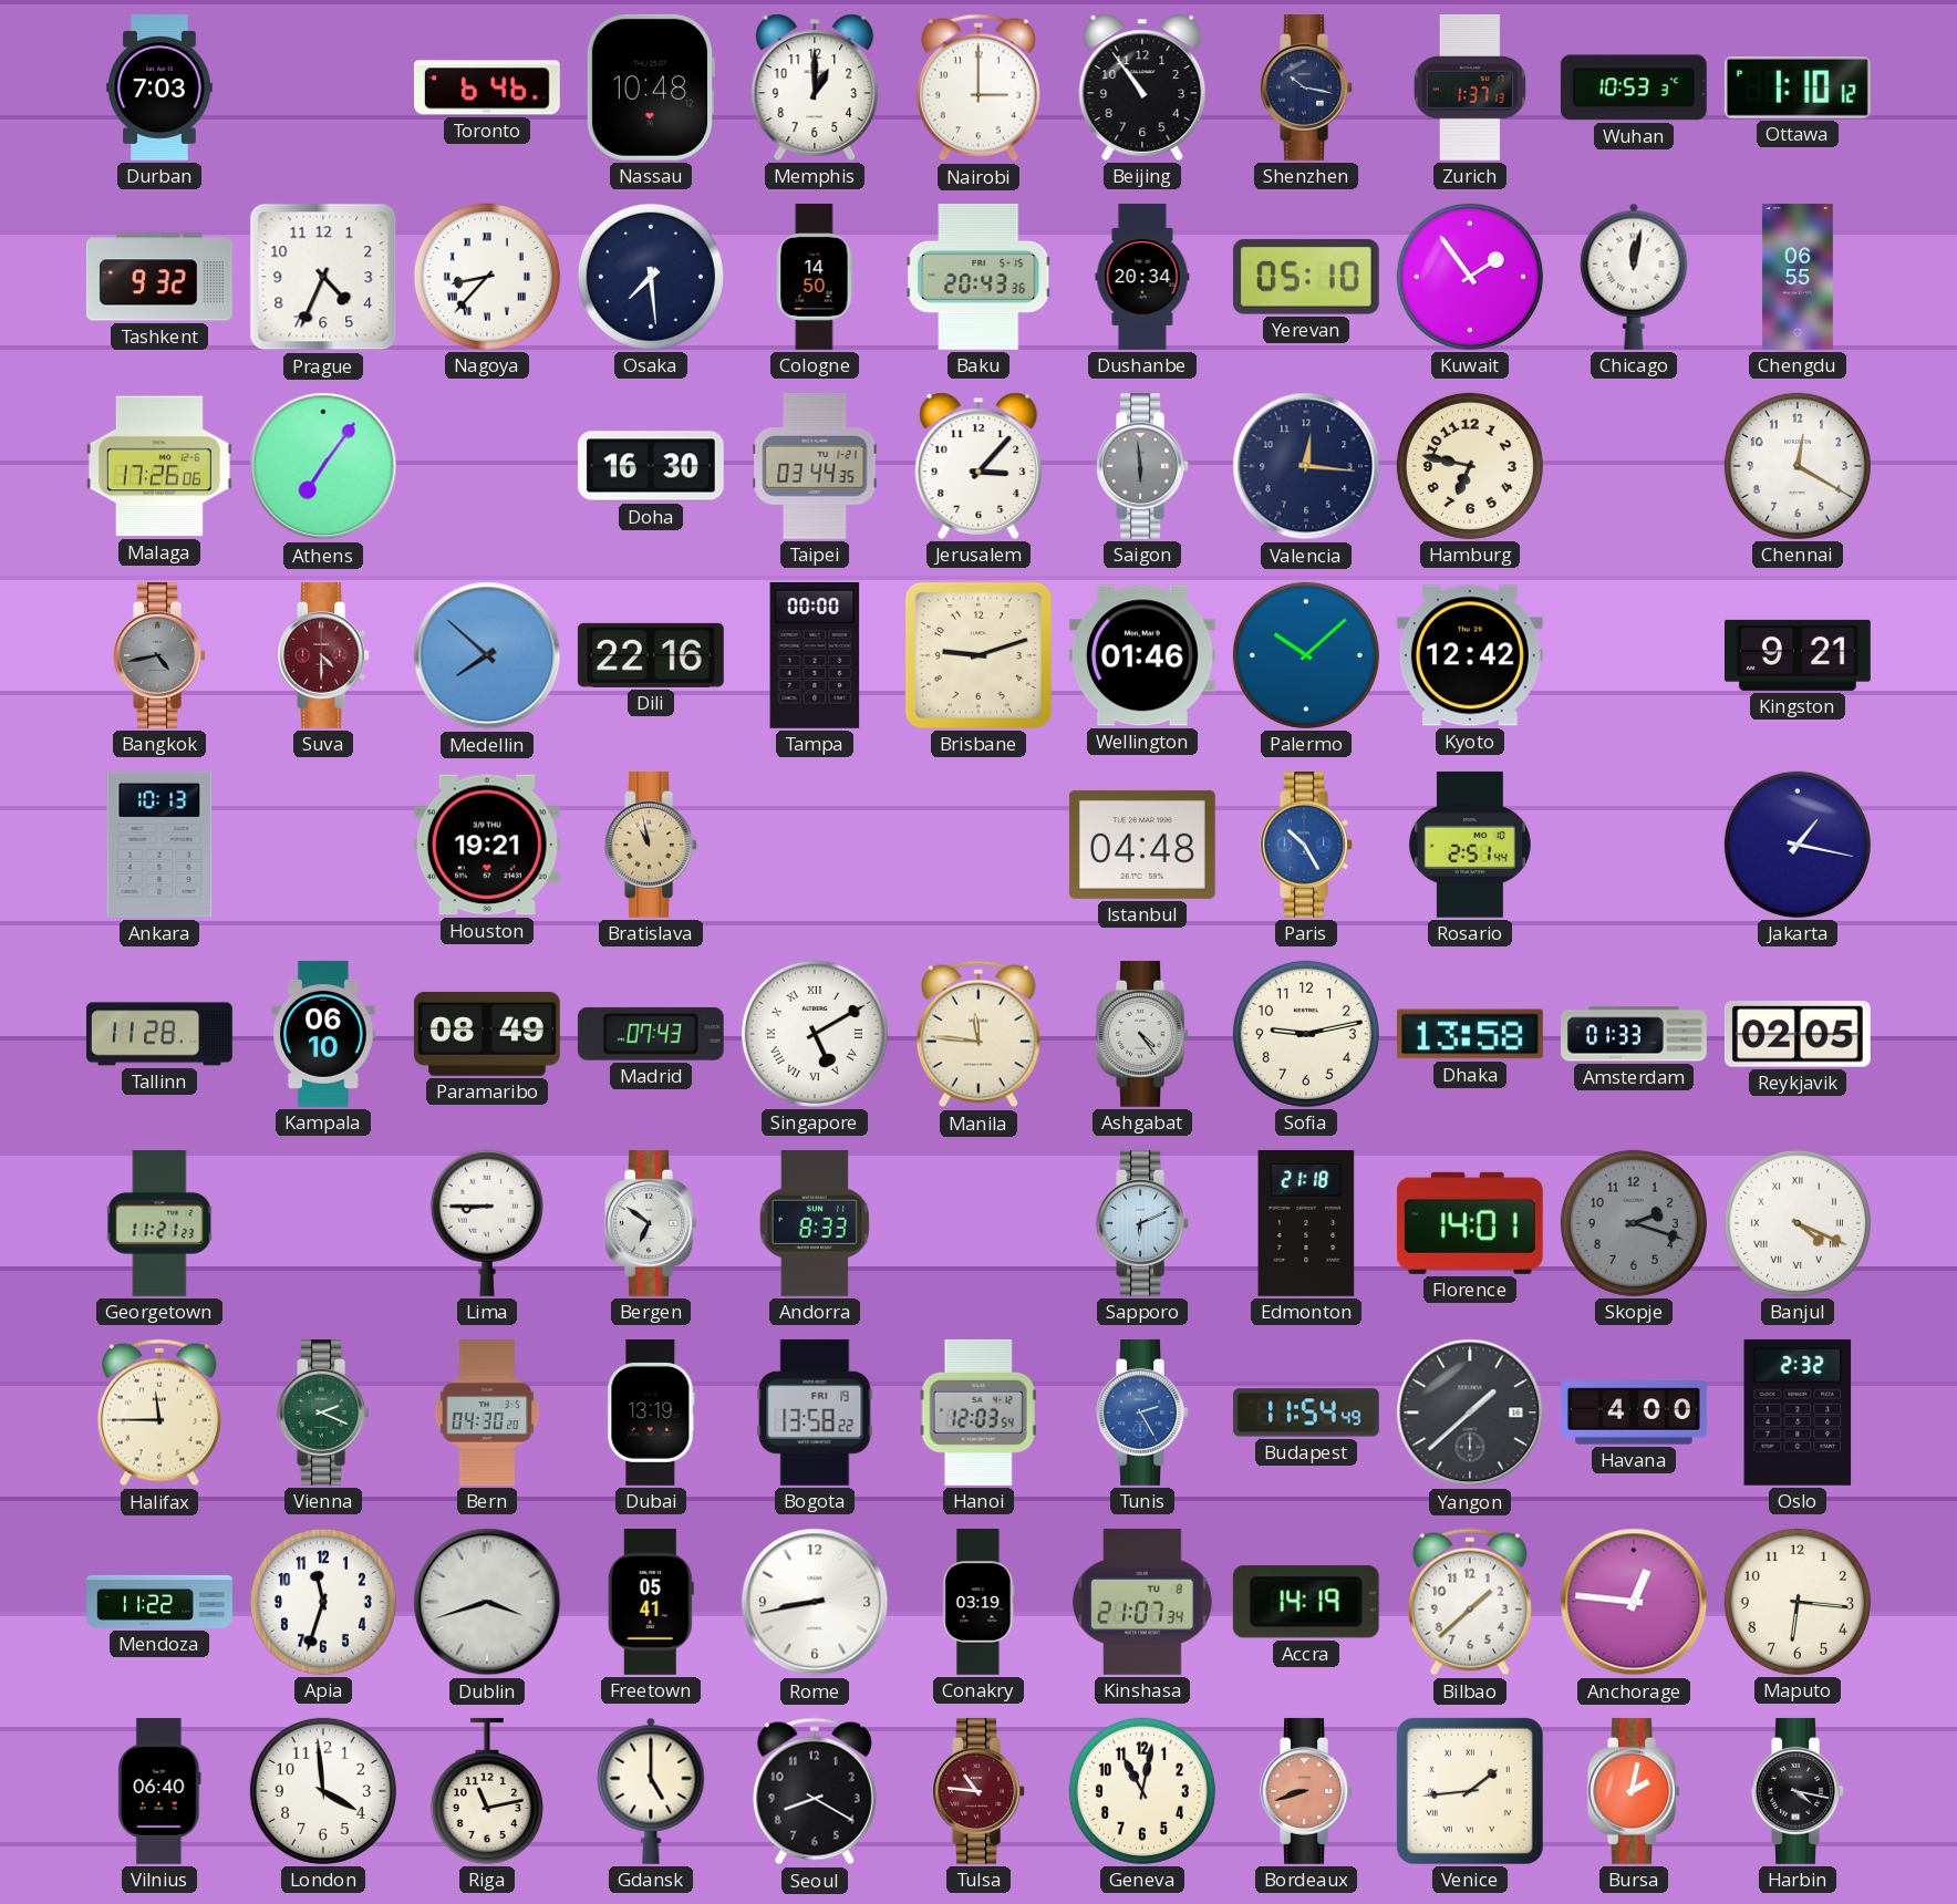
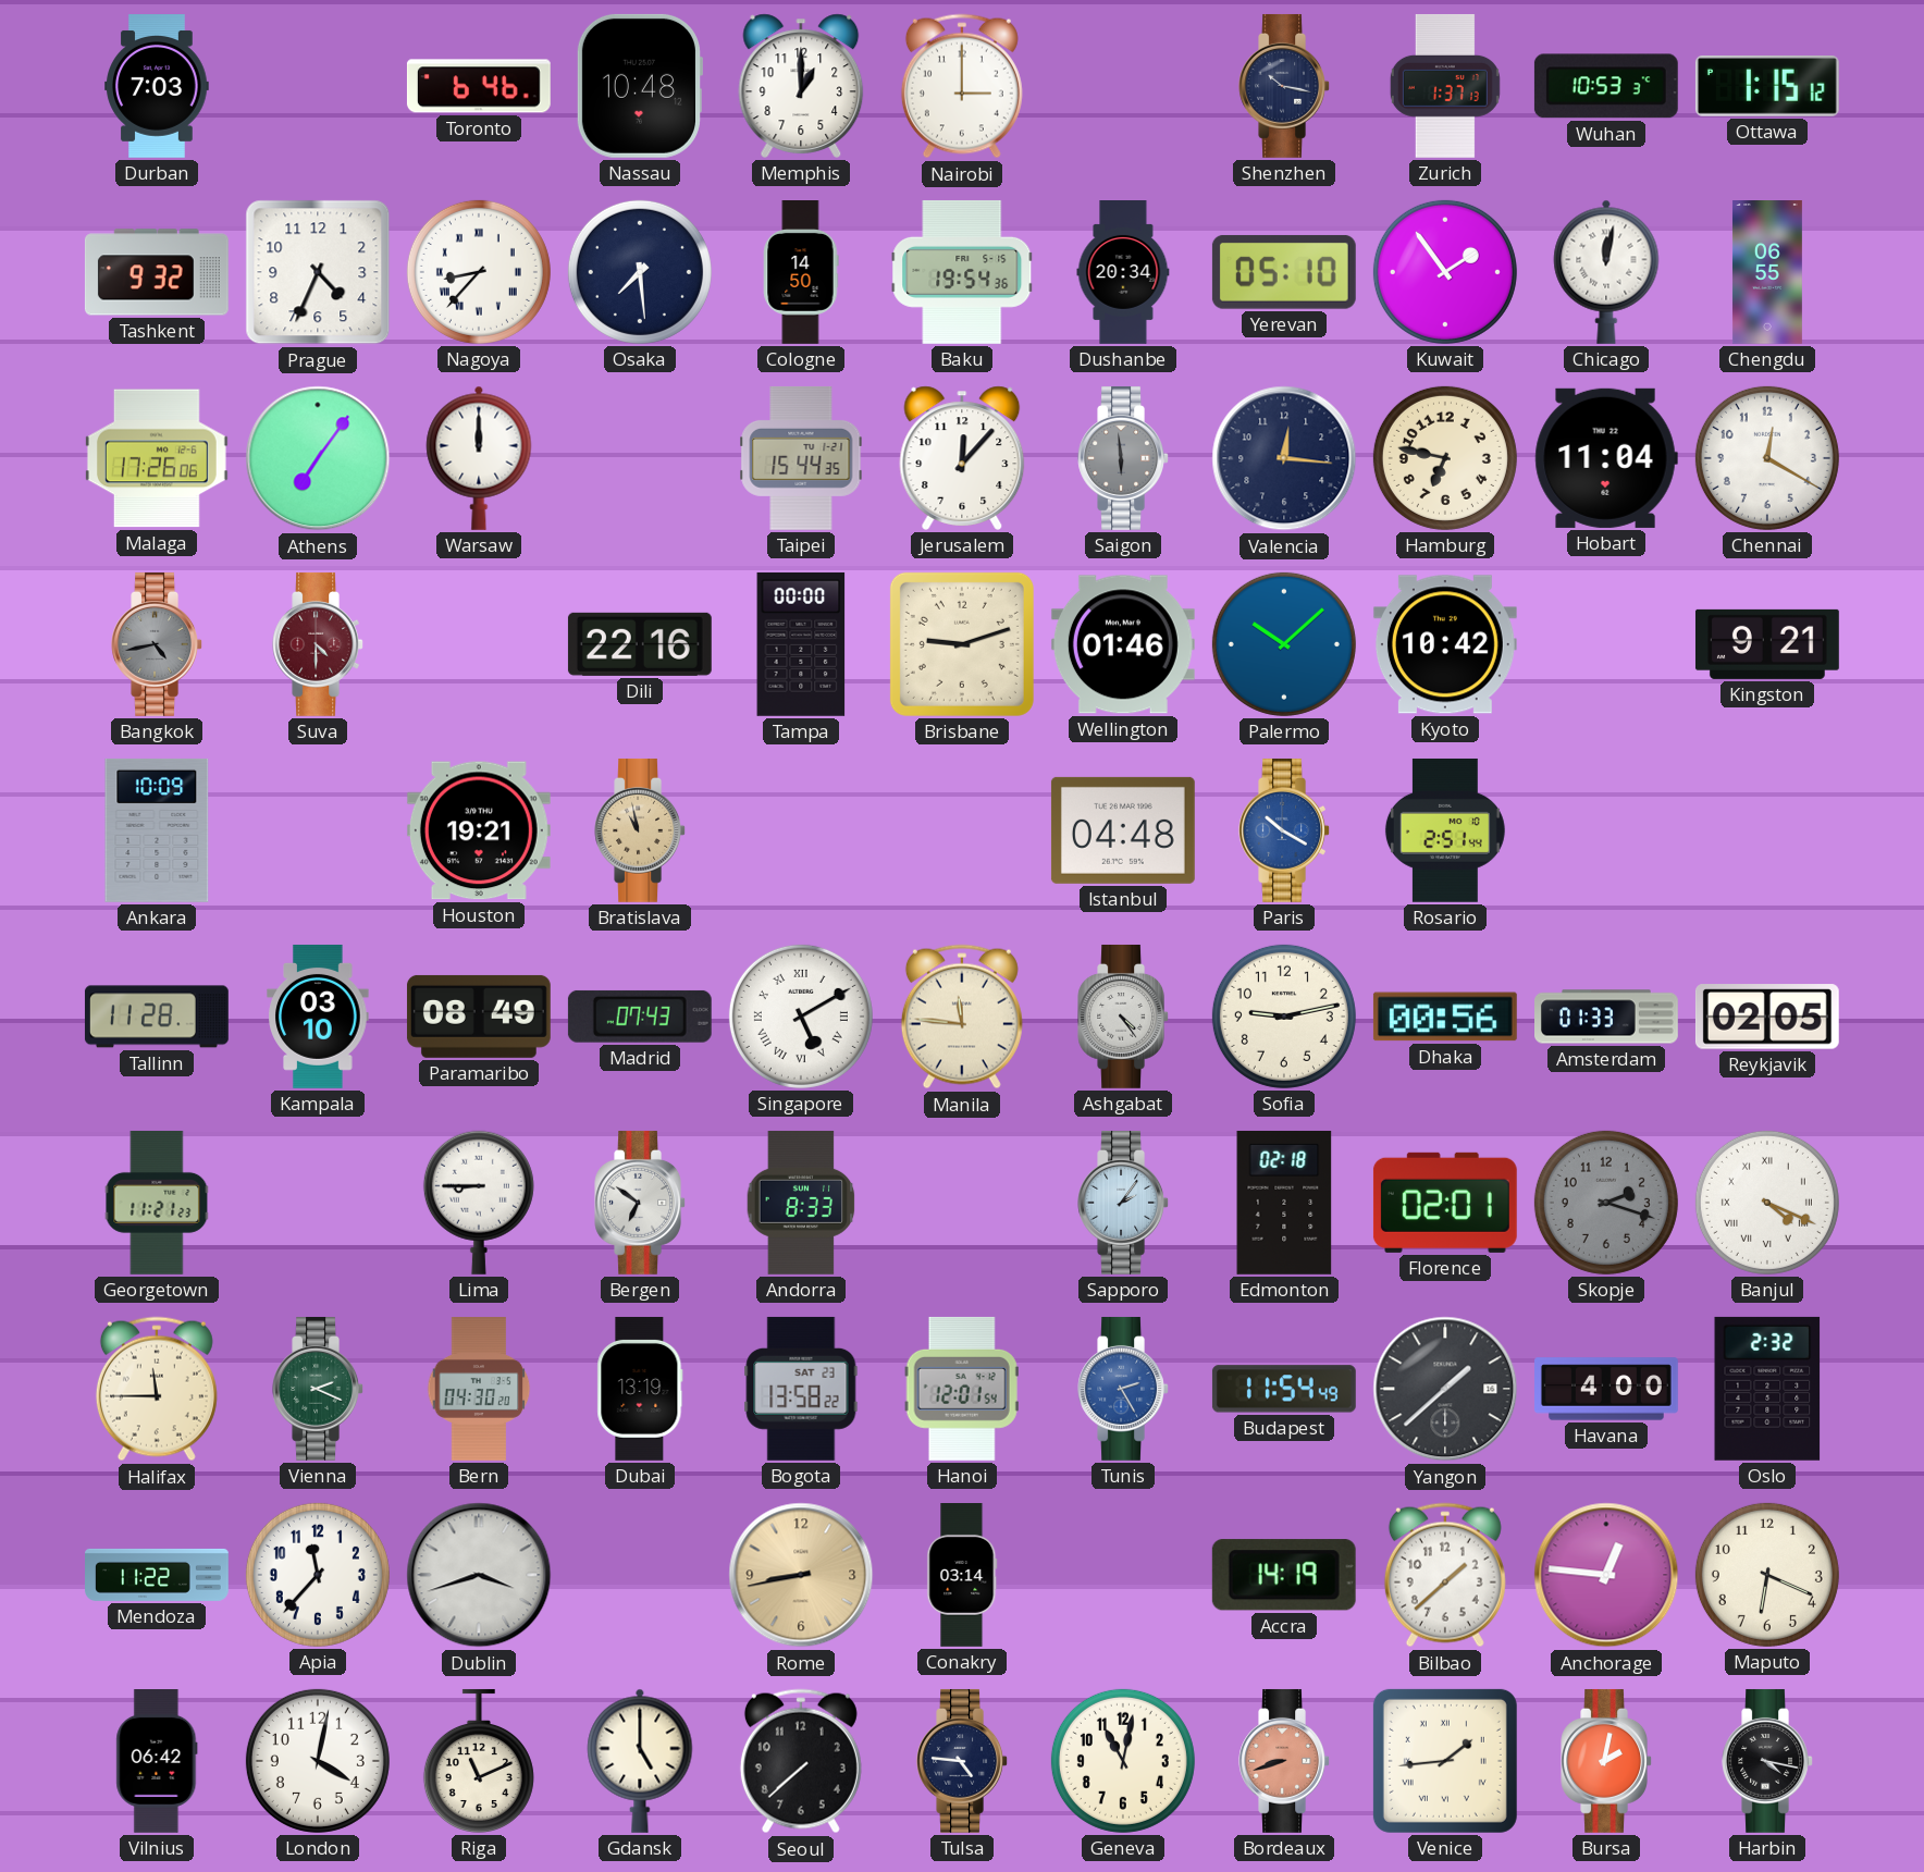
Beijing: 10:54 -> none (1142, 87)
Ottawa: 1:10 -> 1:15 (1767, 87)
Baku: 20:43 -> 19:54 (962, 272)
Warsaw: none -> 12:00 (479, 458)
Doha: 16:30 -> none (651, 466)
Taipei: 03:44 -> 15:44 (801, 458)
Jerusalem: 3:07 -> 12:07 (962, 458)
Hobart: none -> 11:04 (1606, 458)
Medellin: 7:52 -> none (487, 655)
Kyoto: 12:42 -> 10:42 (1445, 644)
Ankara: 10:13 -> 10:09 (157, 830)
Paris: 10:25 -> 10:20 (1284, 830)
Jakarta: 1:17 -> none (1798, 845)
Kampala: 06:10 -> 03:10 (318, 1017)
Dhaka: 13:58 -> 00:56 (1445, 1017)
Sapporo: 6:11 -> 2:06 (1123, 1203)
Edmonton: 21:18 -> 02:18 (1284, 1203)
Florence: 14:01 -> 02:01 (1445, 1203)
Bogota date: FRI 19 -> SAT 23 (801, 1389)
Hanoi: 12:03 -> 12:01 (962, 1389)
Apia: 11:33 -> 11:37 (318, 1575)
Freetown: 05:41 -> none (651, 1602)
Rome dial: white -> champagne (801, 1575)
Conakry: 03:19 -> 03:14 (962, 1576)
Kinshasa: 21:07 -> none (1142, 1602)
Maputo: 6:16 -> 6:19 (1767, 1575)
Vilnius: 06:40 -> 06:42 (157, 1762)
London: 3:59 -> 4:02 (318, 1761)
Riga: 11:13 -> 11:11 (479, 1761)
Seoul: 8:20 -> 7:38 (801, 1761)
Tulsa: 10:46 -> 4:46 (962, 1761)
Tulsa dial: burgundy -> navy (962, 1761)
